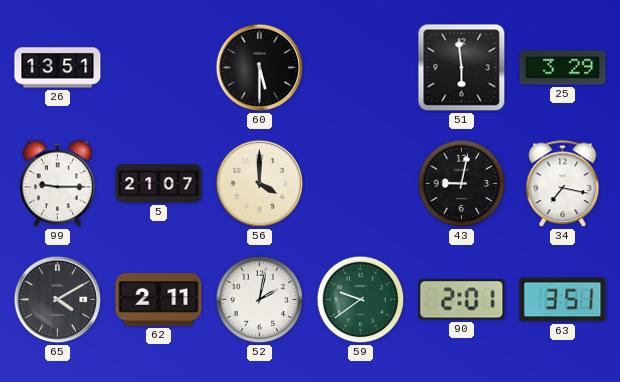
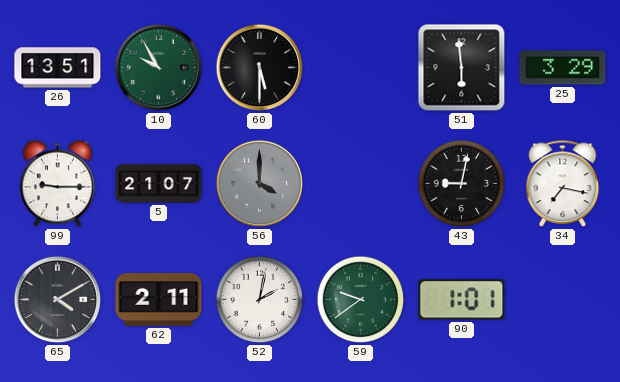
10: none -> 9:55 (159, 68)
56 dial: cream -> grey (260, 184)
90: 2:01 -> 1:01 (462, 300)
63: 3:51 -> none (563, 300)
